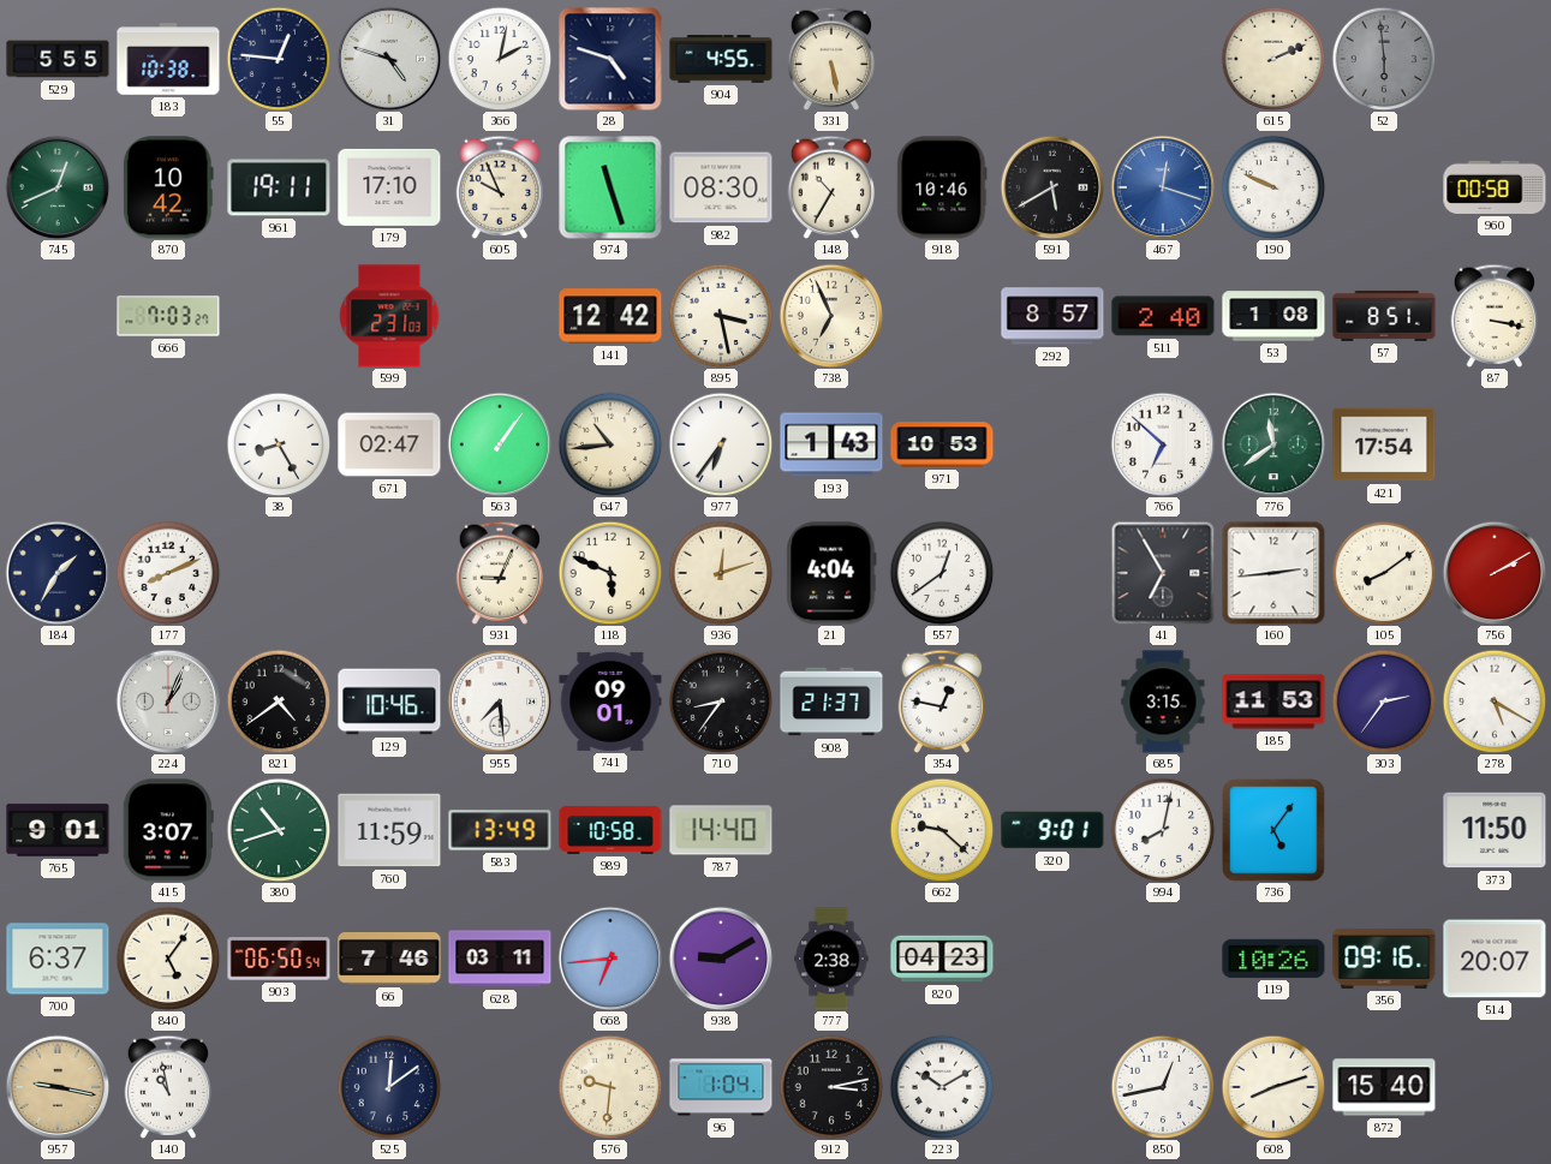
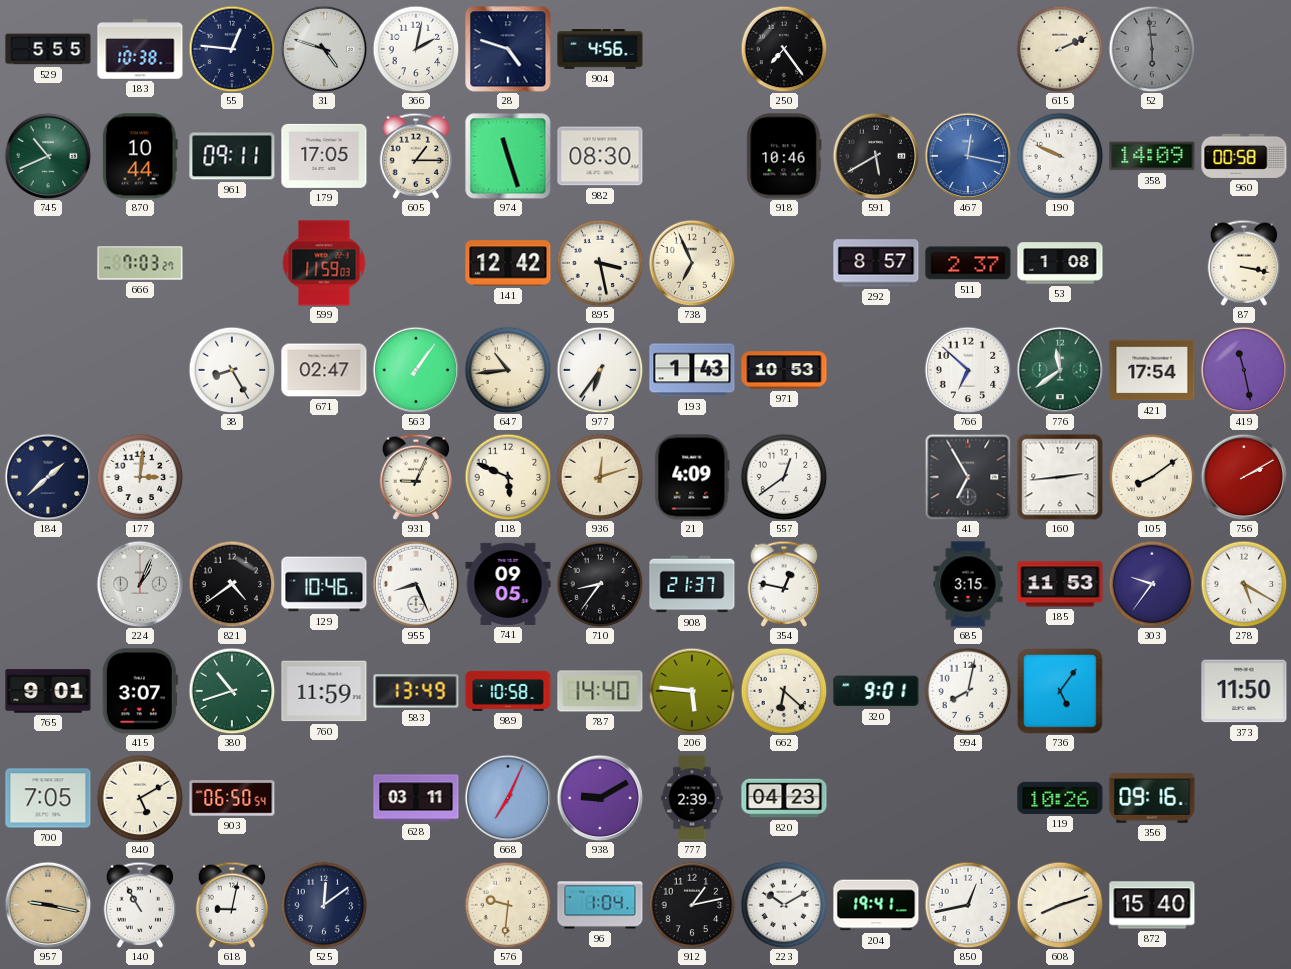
904: 4:55 -> 4:56 (600, 49)
331: 5:28 -> none (831, 59)
250: none -> 7:24 (784, 49)
745: 12:41 -> 10:41 (48, 156)
870: 10:42 -> 10:44 (140, 156)
961: 19:11 -> 09:11 (232, 156)
179: 17:10 -> 17:05 (324, 156)
605: 9:56 -> 1:15 (416, 156)
148: 10:35 -> none (831, 187)
467: 12:18 -> 12:17 (968, 156)
358: none -> 14:09 (1152, 156)
599: 2:31 -> 11:59 (324, 263)
511: 2:40 -> 2:37 (968, 263)
57: 8:51 -> none (1384, 316)
419: none -> 11:28 (1244, 370)
184: 1:35 -> 1:38 (48, 477)
177: 8:11 -> 3:01 (140, 477)
21: 4:04 -> 4:09 (692, 477)
955: 7:29 -> 8:26 (416, 584)
741: 09:01 -> 09:05 (508, 584)
303: 2:36 -> 9:36 (1152, 584)
206: none -> 5:46 (692, 691)
662: 9:22 -> 6:22 (784, 691)
700: 6:37 -> 7:05 (48, 798)
840: 5:06 -> 5:10 (140, 798)
66: 7:46 -> none (389, 960)
668: 6:44 -> 7:04 (508, 798)
777: 2:38 -> 2:39 (692, 798)
514: 20:07 -> none (1495, 959)
140: 10:58 -> 10:55 (140, 905)
618: none -> 9:02 (232, 905)
912: 3:13 -> 1:13 (692, 905)
204: none -> 19:41 (876, 905)
